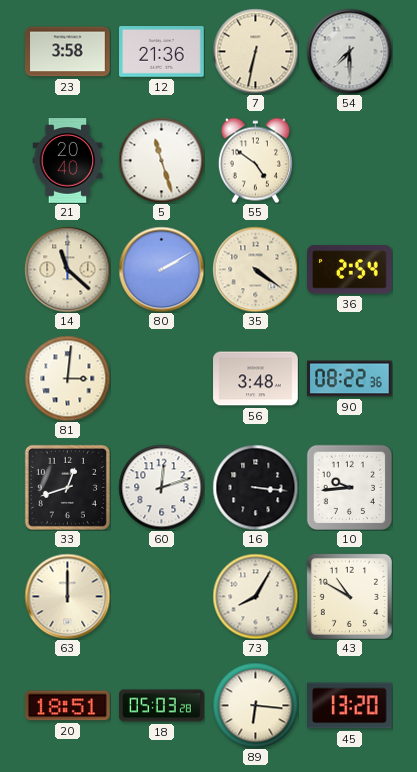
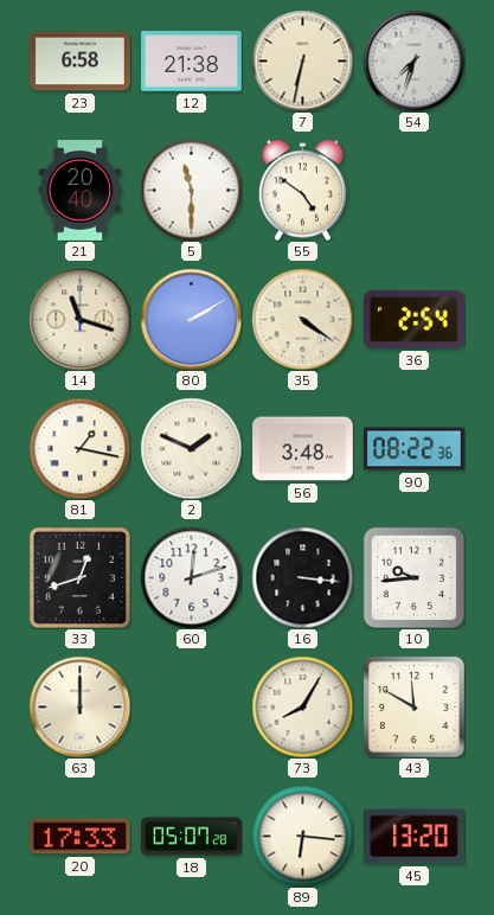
23: 3:58 -> 6:58 (81, 62)
12: 21:36 -> 21:38 (192, 62)
54: 7:30 -> 7:33 (413, 60)
5: 11:27 -> 11:30 (191, 190)
14: 11:22 -> 11:18 (79, 319)
81: 3:01 -> 1:17 (79, 448)
2: none -> 1:49 (191, 448)
43: 10:50 -> 11:50 (413, 706)
20: 18:51 -> 17:33 (81, 837)
18: 05:03 -> 05:07 (192, 837)
